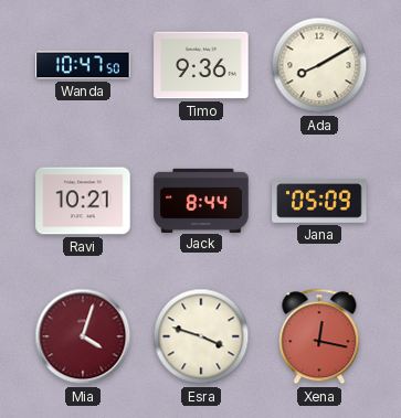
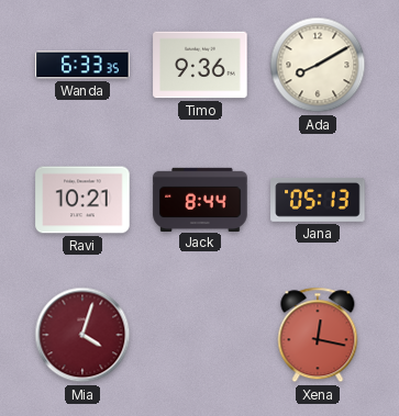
Wanda: 10:47 -> 6:33 (82, 65)
Jana: 05:09 -> 05:13 (318, 201)
Esra: 3:48 -> none (201, 336)
